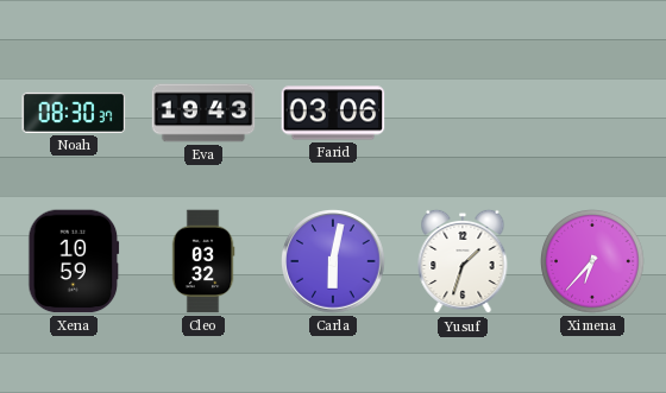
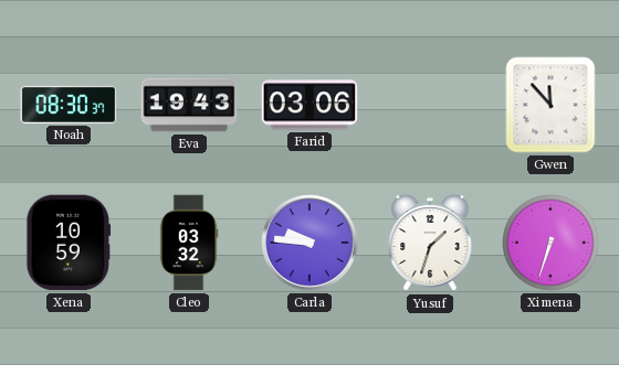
Gwen: none -> 11:53 (550, 105)
Carla: 6:02 -> 9:46 (309, 243)
Ximena: 6:37 -> 6:33 (552, 244)
